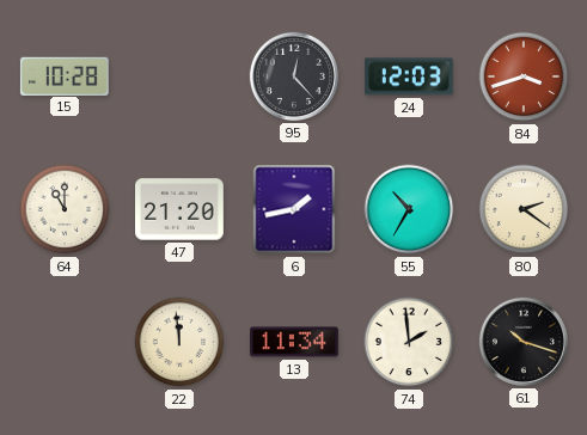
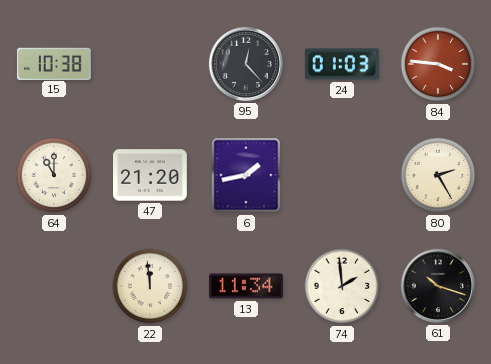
15: 10:28 -> 10:38 (54, 63)
24: 12:03 -> 01:03 (342, 64)
84: 3:42 -> 3:46 (438, 64)
55: 10:35 -> none (409, 209)
80: 2:21 -> 2:25 (438, 175)
